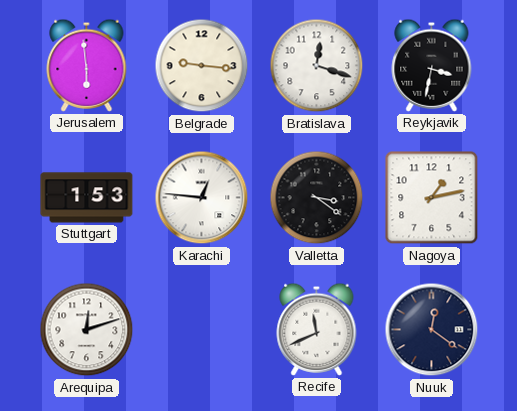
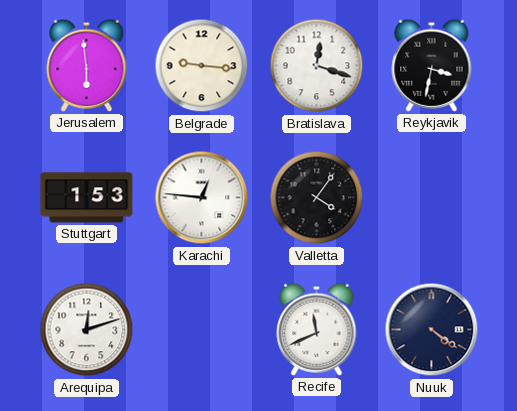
Valletta: 3:21 -> 4:06 (317, 198)
Nagoya: 1:13 -> none (432, 198)
Nuuk: 12:21 -> 4:21 (432, 330)
